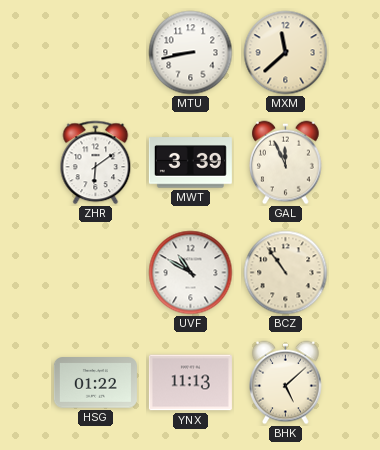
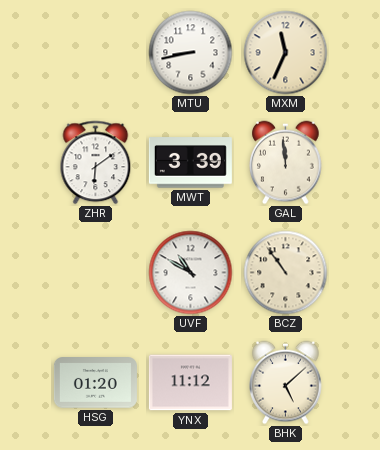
MXM: 11:38 -> 11:34 (286, 53)
GAL: 11:56 -> 11:59 (286, 163)
HSG: 01:22 -> 01:20 (95, 383)
YNX: 11:13 -> 11:12 (190, 383)
